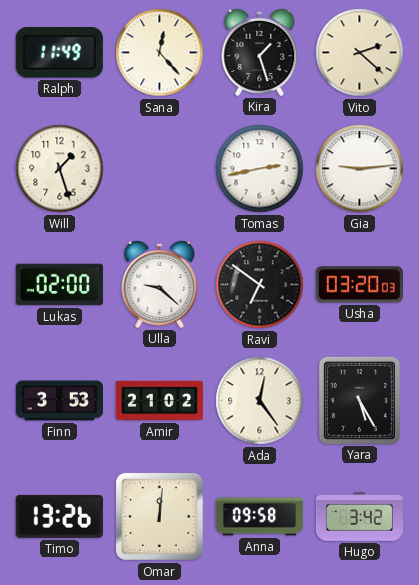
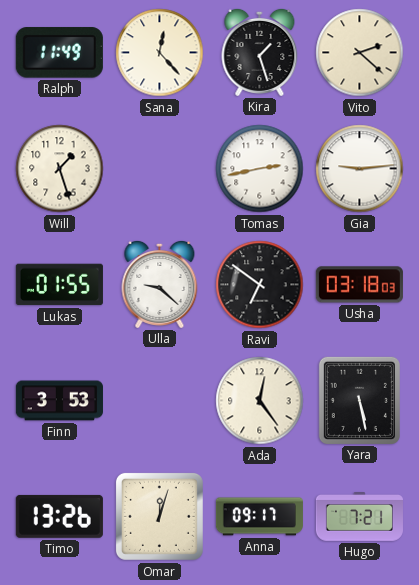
Lukas: 02:00 -> 01:55 (59, 285)
Usha: 03:20 -> 03:18 (359, 285)
Amir: 21:02 -> none (159, 401)
Yara: 5:25 -> 5:28 (359, 400)
Omar: 12:01 -> 12:03 (159, 516)
Anna: 09:58 -> 09:17 (259, 517)
Hugo: 3:42 -> 7:21 (359, 517)
